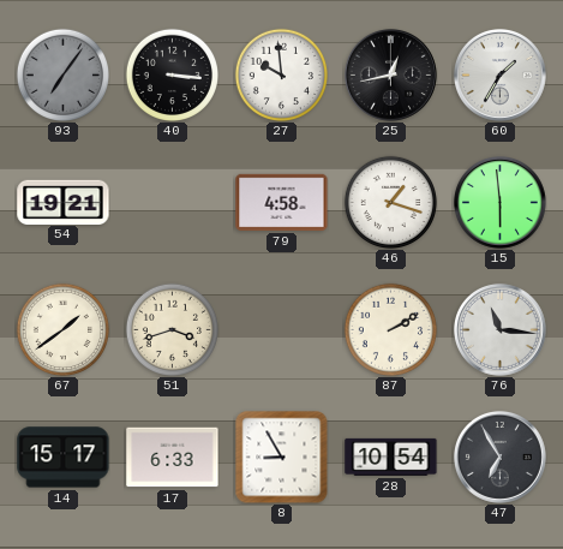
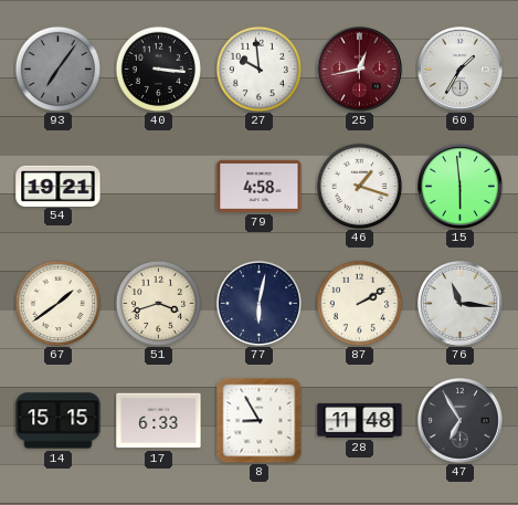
25 dial: black -> burgundy (359, 69)
77: none -> 6:02 (258, 303)
14: 15:17 -> 15:15 (59, 421)
28: 10:54 -> 11:48 (360, 420)
